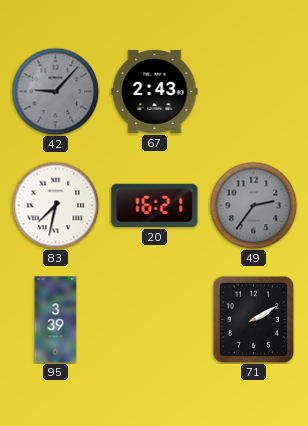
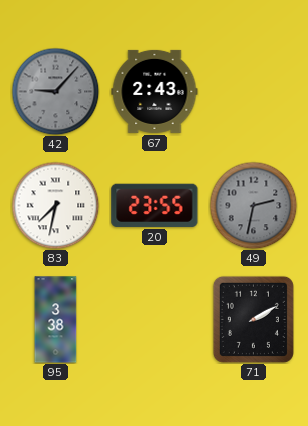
20: 16:21 -> 23:55 (155, 205)
49: 2:36 -> 2:32 (253, 205)
95: 3:39 -> 3:38 (56, 320)
